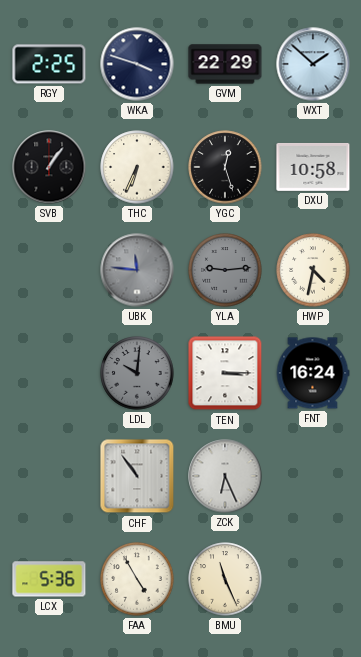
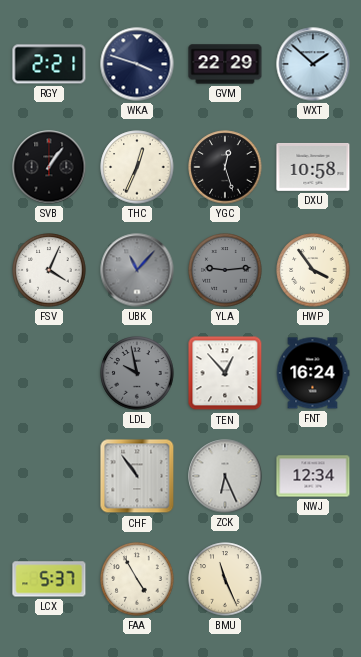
RGY: 2:25 -> 2:21 (49, 64)
THC: 6:34 -> 12:34 (137, 167)
FSV: none -> 4:04 (49, 270)
UBK: 11:46 -> 11:07 (137, 270)
HWP: 4:32 -> 3:54 (313, 270)
LDL: 10:01 -> 9:58 (137, 373)
TEN: 3:15 -> 12:53 (225, 373)
NWJ: none -> 12:34 (313, 476)
LCX: 5:36 -> 5:37 (49, 579)
